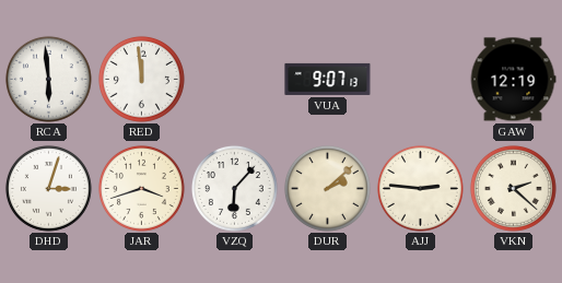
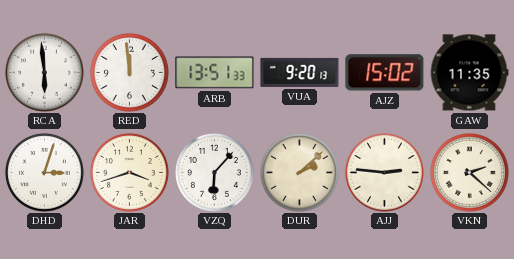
ARB: none -> 13:51 (215, 73)
VUA: 9:07 -> 9:20 (300, 72)
AJZ: none -> 15:02 (385, 73)
GAW: 12:19 -> 11:35 (469, 73)
